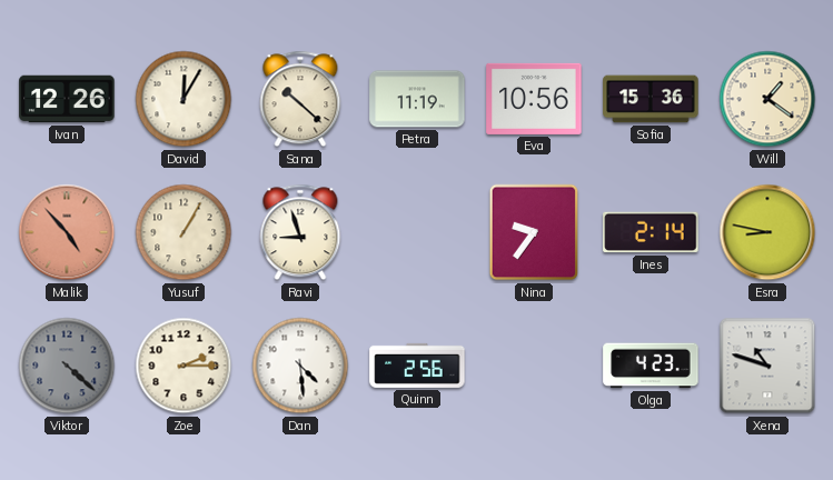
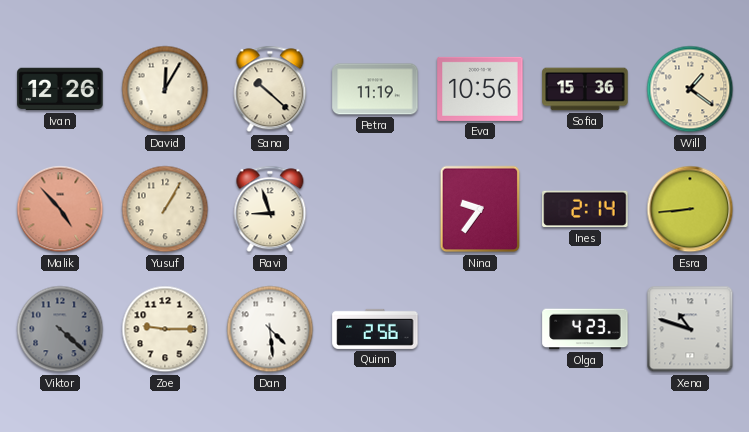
Esra: 8:47 -> 8:44 (690, 209)
Zoe: 2:15 -> 9:15 (165, 329)
